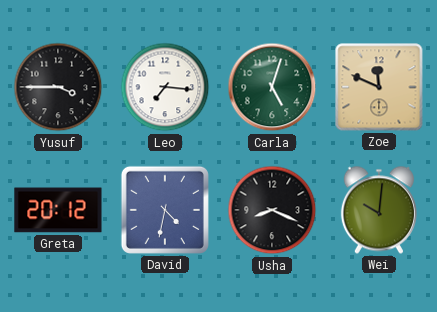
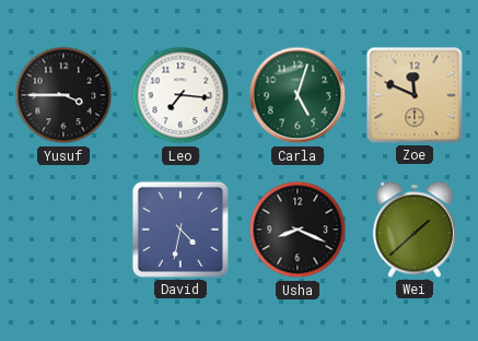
Greta: 20:12 -> none (58, 210)
Wei: 10:01 -> 1:38 (415, 230)
